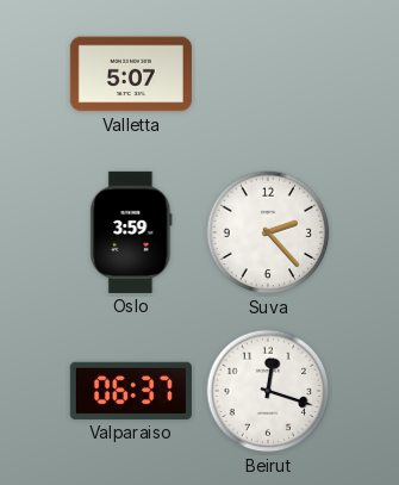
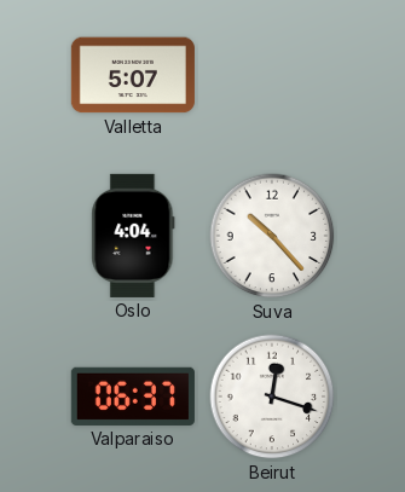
Oslo: 3:59 -> 4:04 (133, 236)
Suva: 2:23 -> 10:23 (272, 236)
